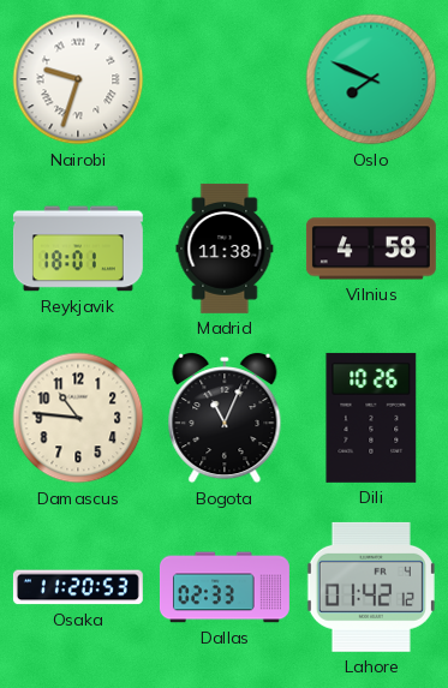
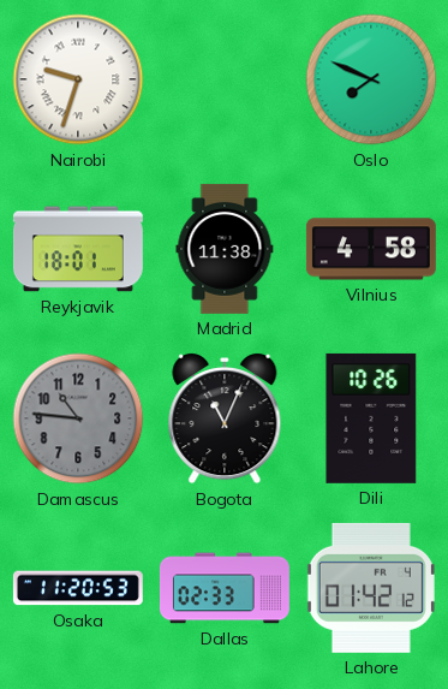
Damascus dial: cream -> grey (78, 418)
